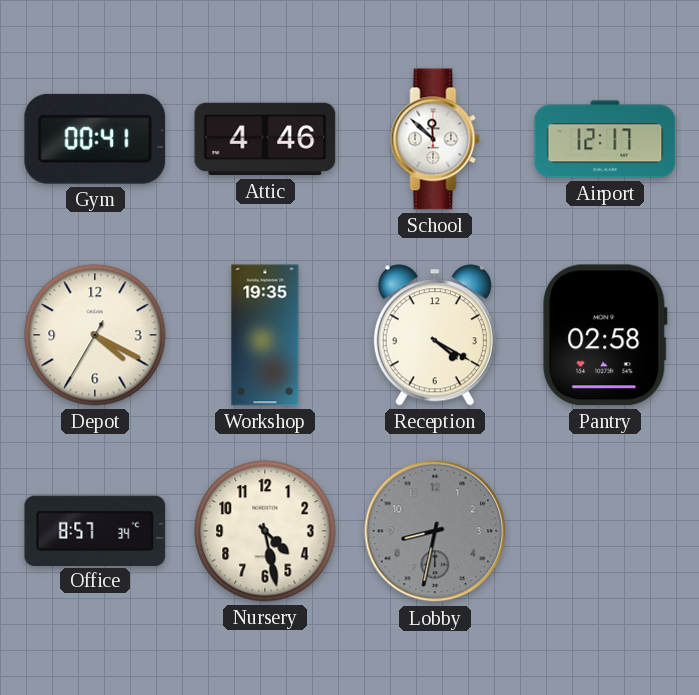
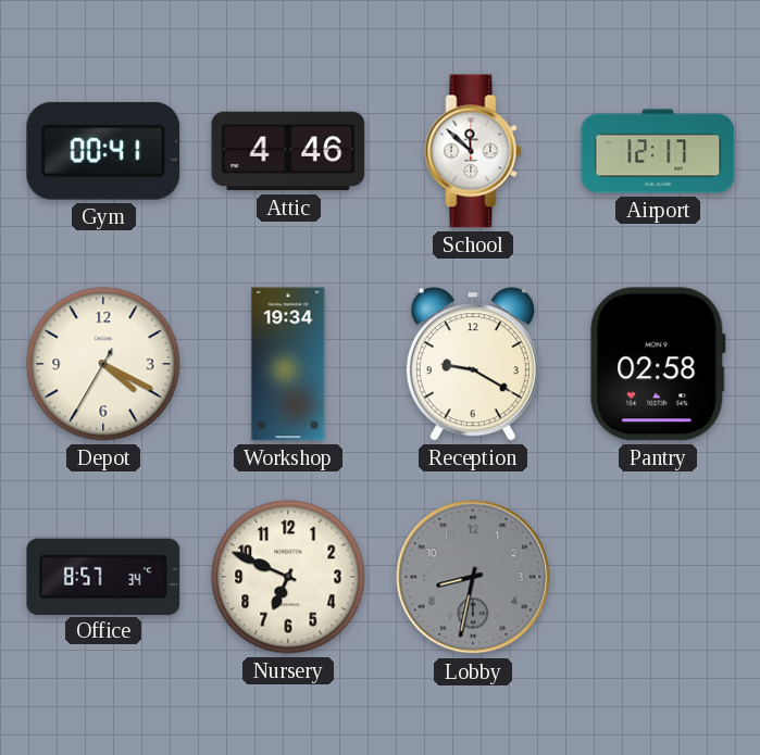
Workshop: 19:35 -> 19:34 (288, 364)
Reception: 4:20 -> 9:20 (473, 364)
Nursery: 4:28 -> 6:49 (288, 577)
